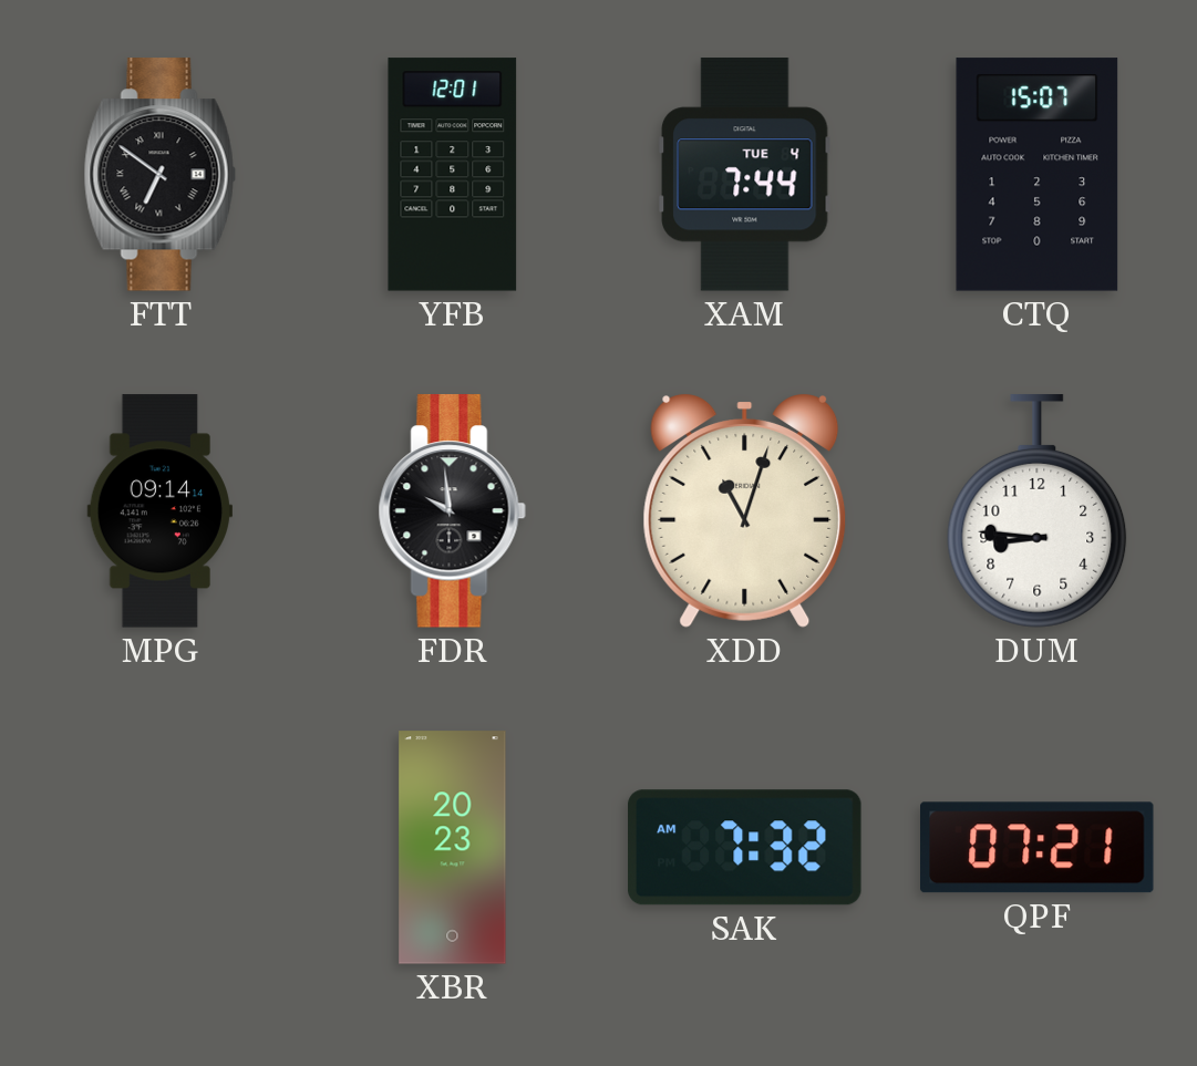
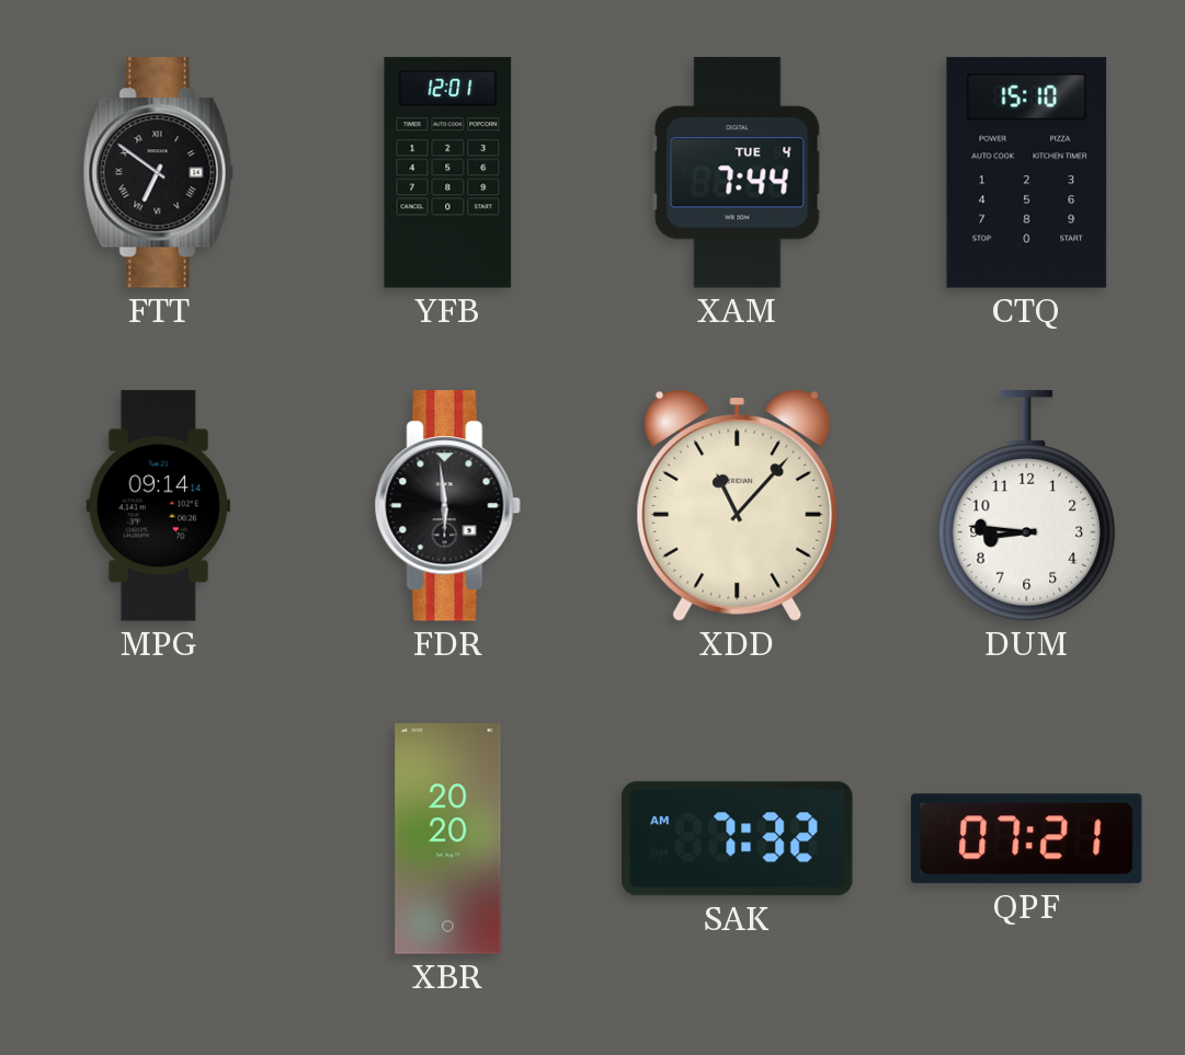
CTQ: 15:07 -> 15:10 (1027, 173)
FDR: 9:59 -> 5:59 (447, 506)
XDD: 11:03 -> 11:07 (738, 505)
XBR: 20:23 -> 20:20 (448, 839)
